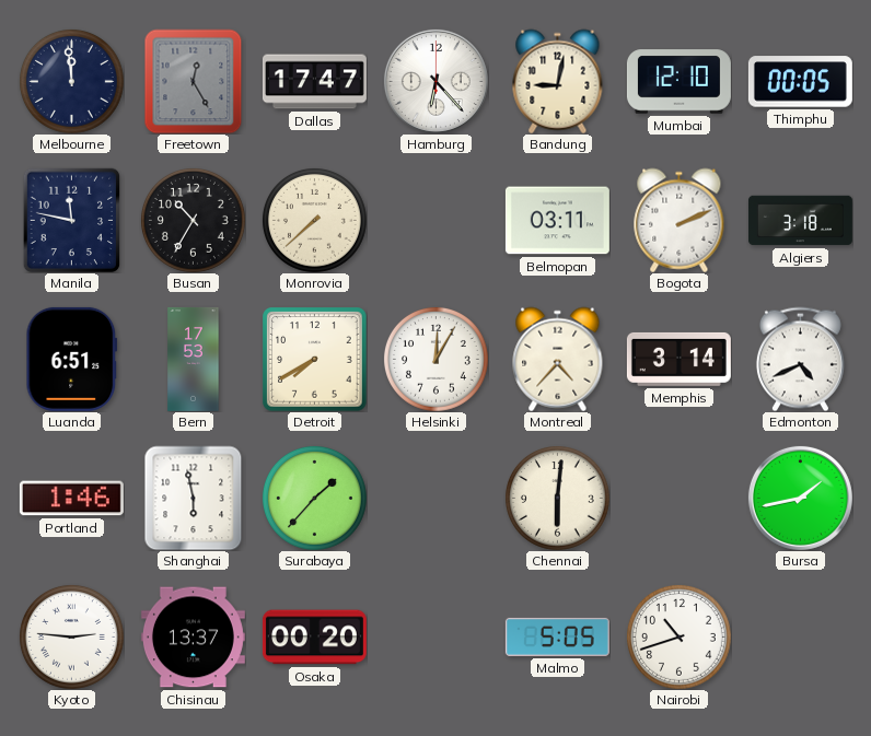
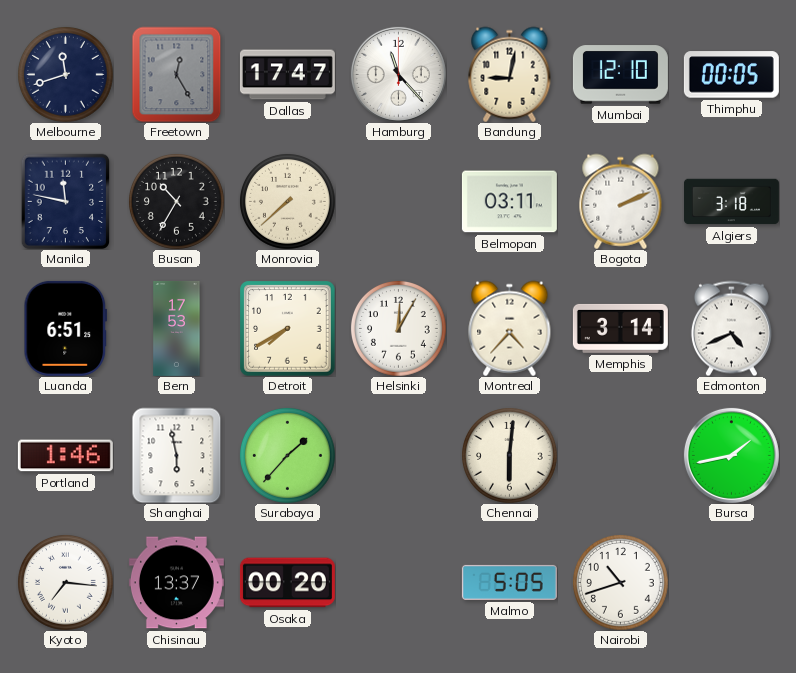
Melbourne: 11:59 -> 11:42 (65, 74)
Hamburg: 6:23 -> 11:23 (398, 74)
Kyoto: 2:46 -> 7:16 (65, 582)
